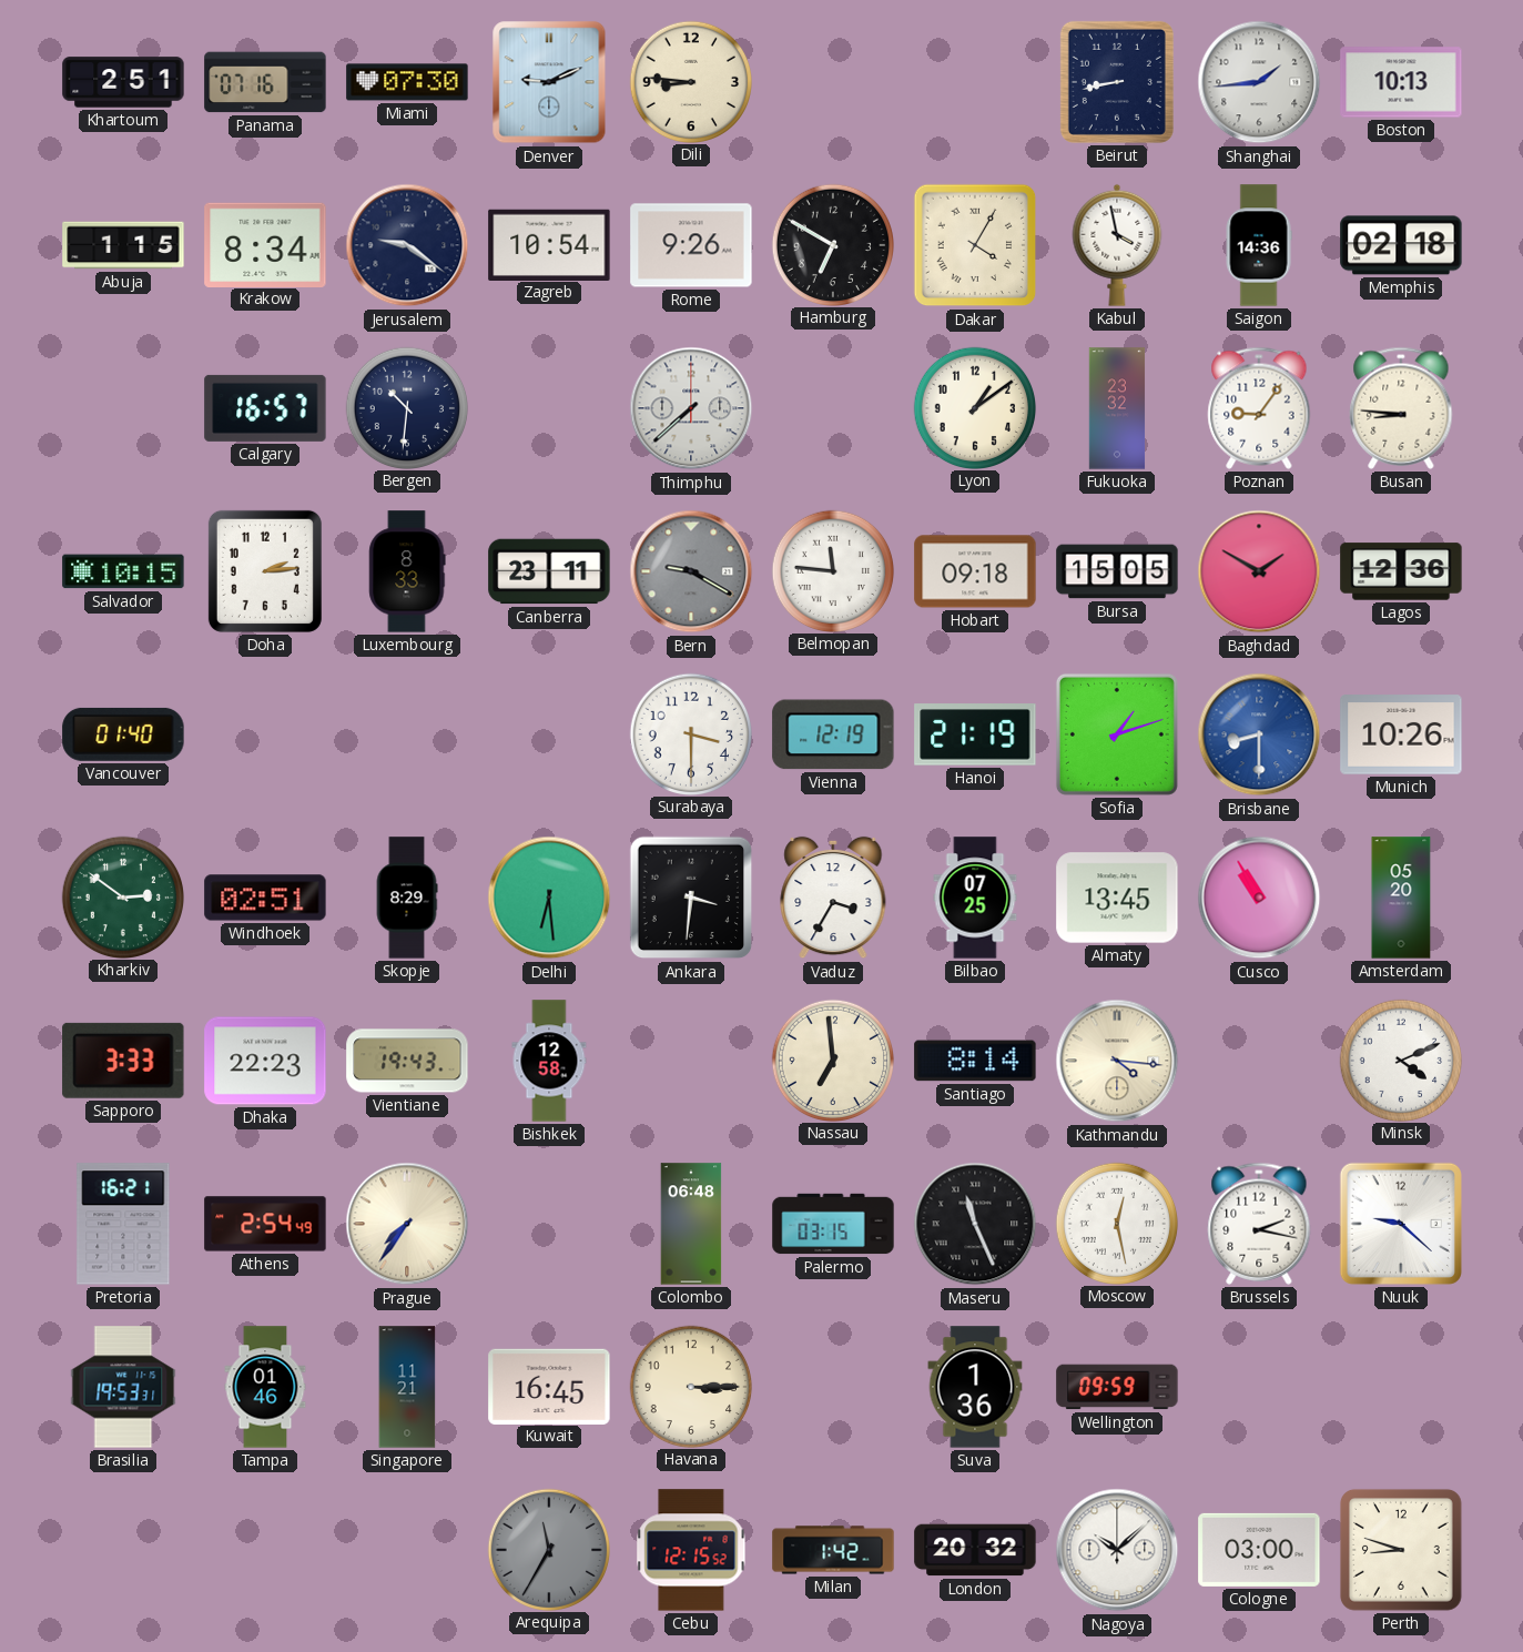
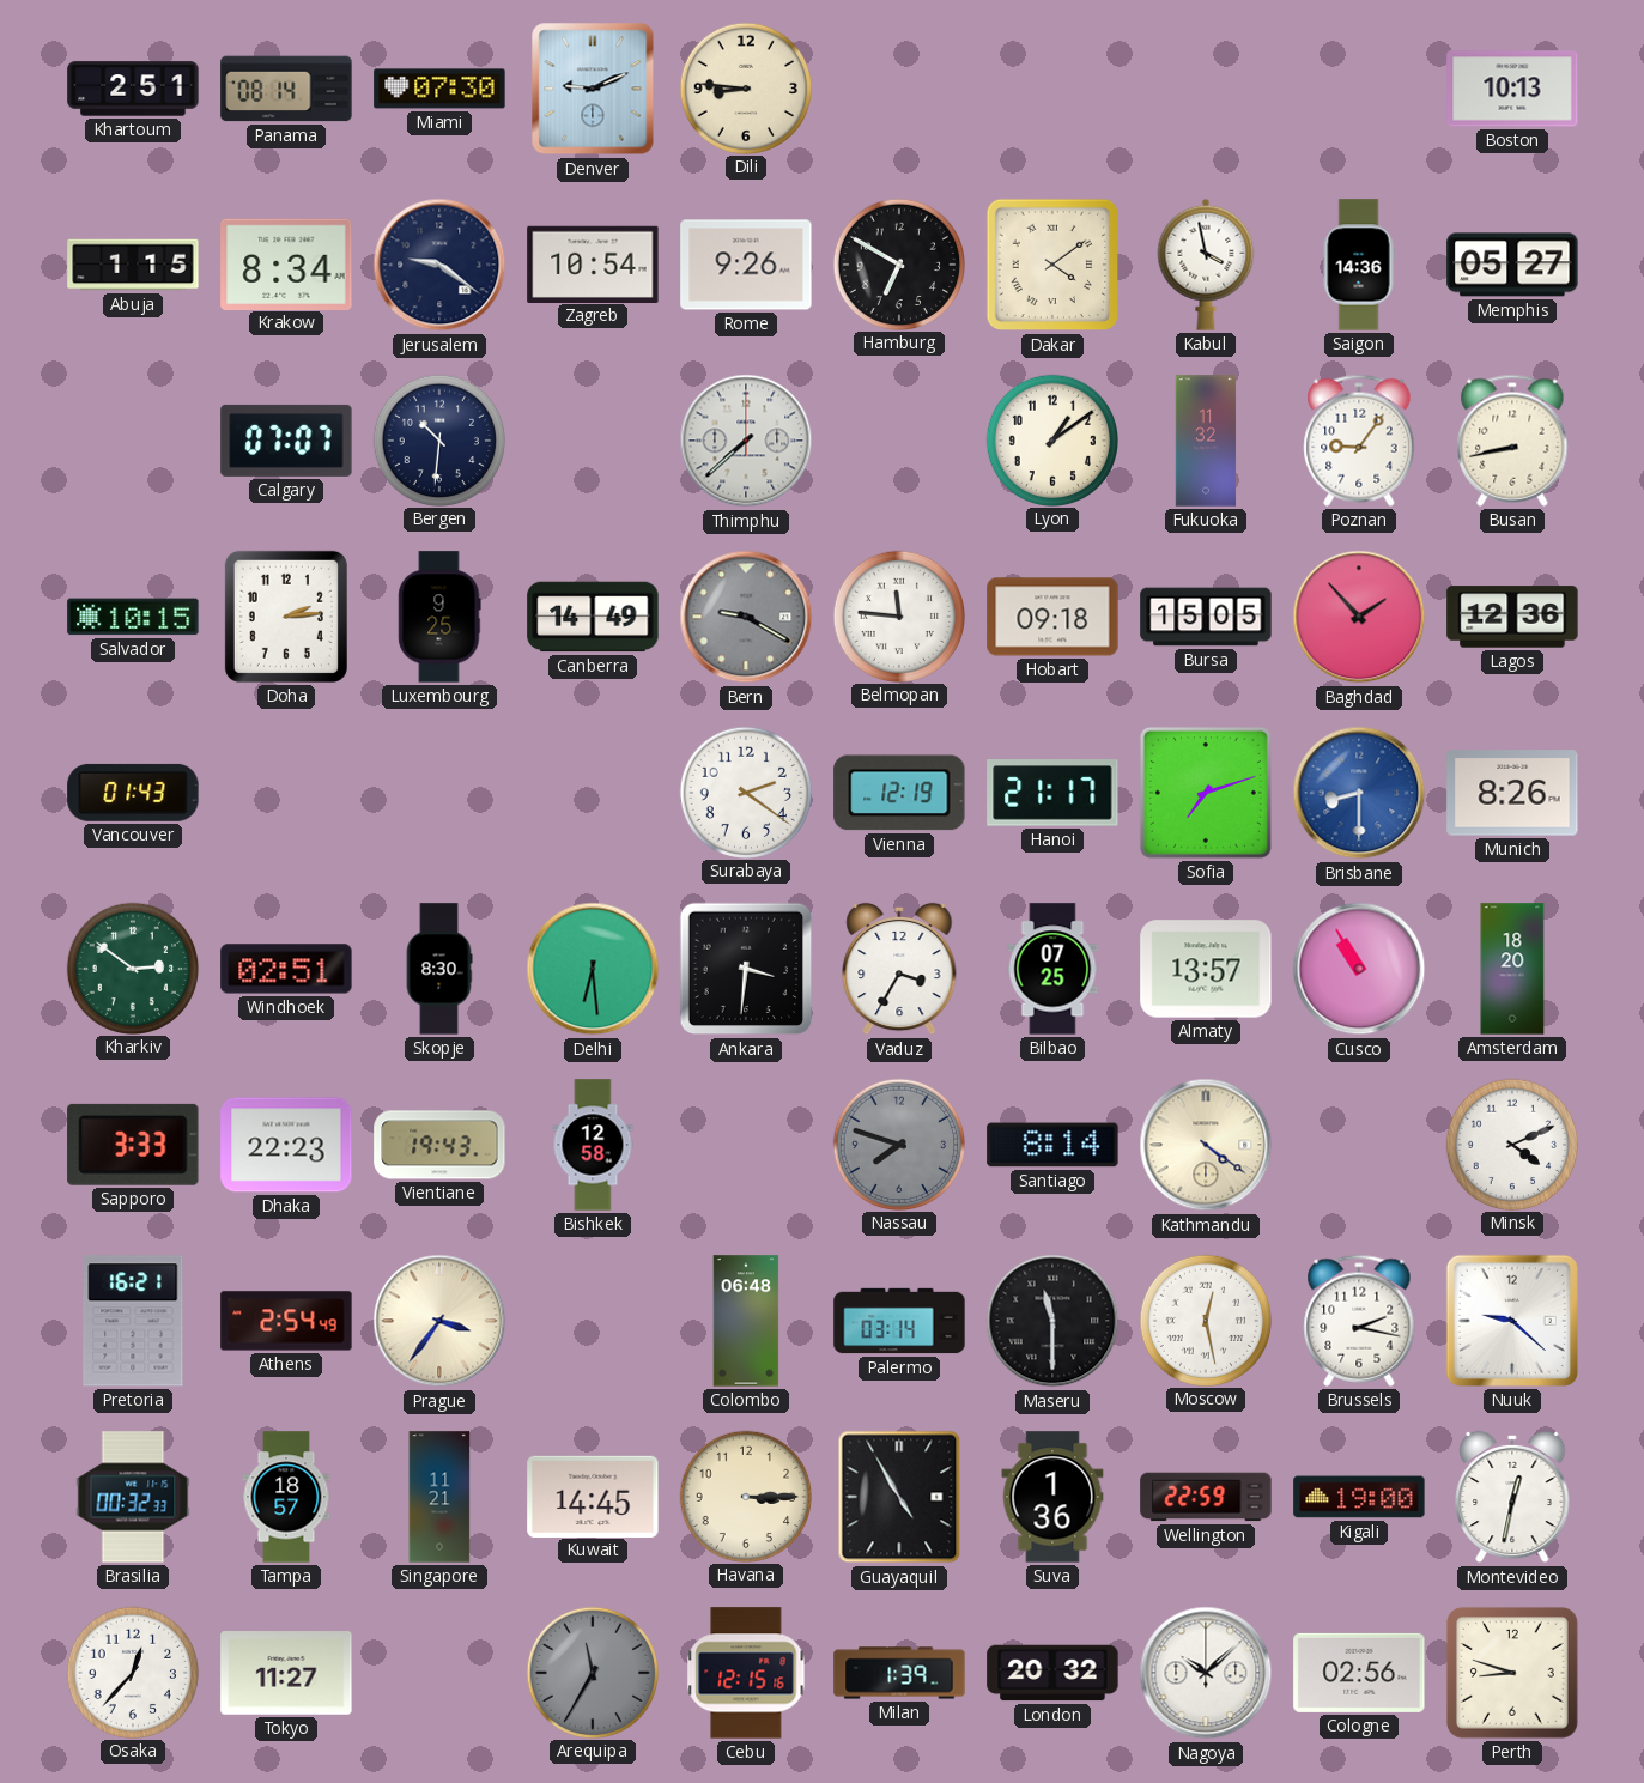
Panama: 07:16 -> 08:14 (286, 89)
Beirut: 8:43 -> none (1117, 82)
Shanghai: 1:44 -> none (1259, 82)
Dakar: 4:05 -> 4:09 (1052, 265)
Memphis: 02:18 -> 05:27 (1512, 265)
Calgary: 16:57 -> 07:07 (286, 441)
Fukuoka: 23:32 -> 11:32 (1206, 441)
Busan: 8:46 -> 8:43 (1512, 441)
Luxembourg: 8:33 -> 9:25 (439, 617)
Canberra: 23:11 -> 14:49 (593, 617)
Baghdad: 1:50 -> 1:53 (1359, 617)
Vancouver: 01:40 -> 01:43 (133, 793)
Surabaya: 3:30 -> 2:21 (745, 792)
Hanoi: 21:19 -> 21:17 (1052, 793)
Sofia: 1:12 -> 7:12 (1206, 793)
Munich: 10:26 -> 8:26 (1512, 793)
Skopje: 8:29 -> 8:30 (439, 969)
Almaty: 13:45 -> 13:57 (1206, 969)
Amsterdam: 05:20 -> 18:20 (1512, 969)
Nassau: 6:59 -> 7:48 (898, 1144)
Nassau dial: cream -> grey (898, 1144)
Kathmandu: 4:16 -> 4:21 (1206, 1145)
Prague: 7:36 -> 3:36 (439, 1321)
Palermo: 03:15 -> 03:14 (899, 1321)
Maseru: 11:26 -> 11:30 (1052, 1321)
Brasilia: 19:53 -> 00:32 (133, 1497)
Tampa: 01:46 -> 18:57 (286, 1497)
Kuwait: 16:45 -> 14:45 (593, 1496)
Guayaquil: none -> 4:55 (899, 1497)
Wellington: 09:59 -> 22:59 (1206, 1497)
Kigali: none -> 19:00 (1359, 1497)
Montevideo: none -> 12:32 (1512, 1497)
Osaka: none -> 12:37 (132, 1672)
Tokyo: none -> 11:27 (286, 1674)
Cebu: 12:15:52 -> 12:15:16 (746, 1673)
Milan: 1:42 -> 1:39 (899, 1673)
Cologne: 03:00 -> 02:56 (1359, 1673)
